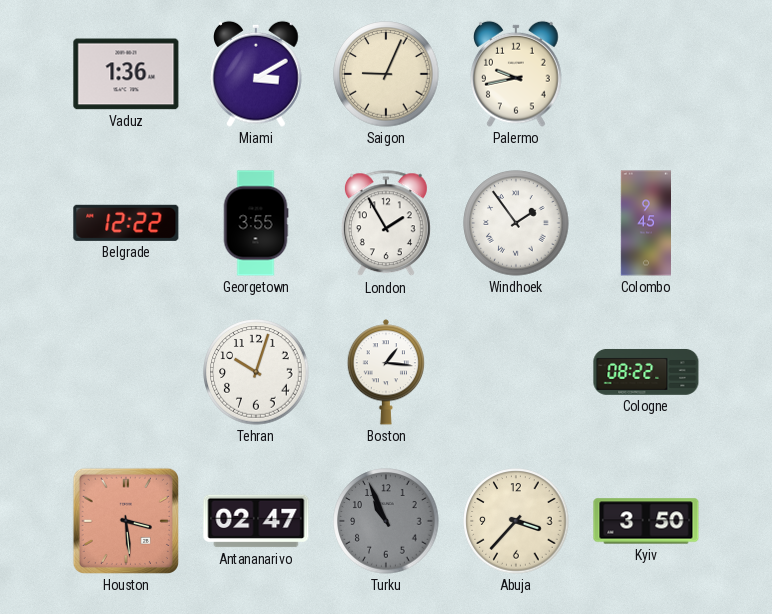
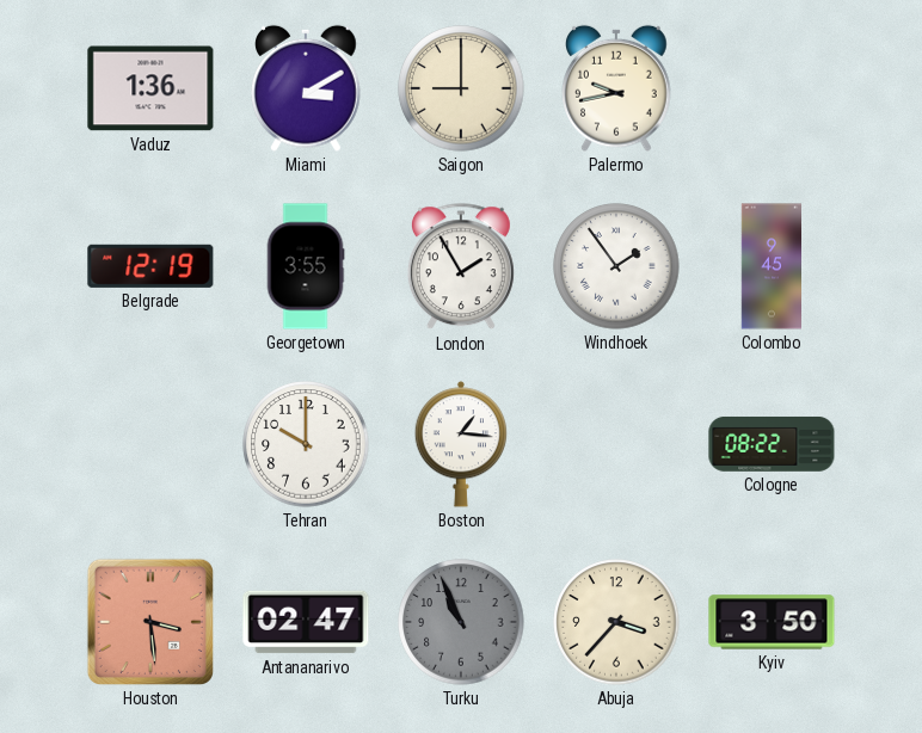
Saigon: 9:04 -> 9:00 (461, 88)
Belgrade: 12:22 -> 12:19 (150, 266)
Tehran: 10:03 -> 10:00 (306, 444)
